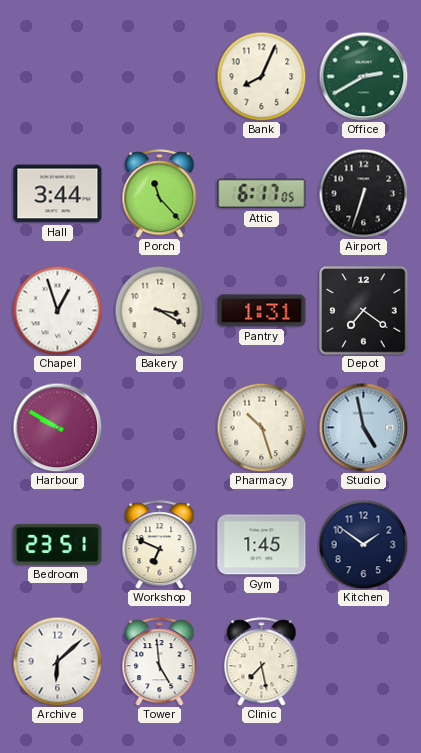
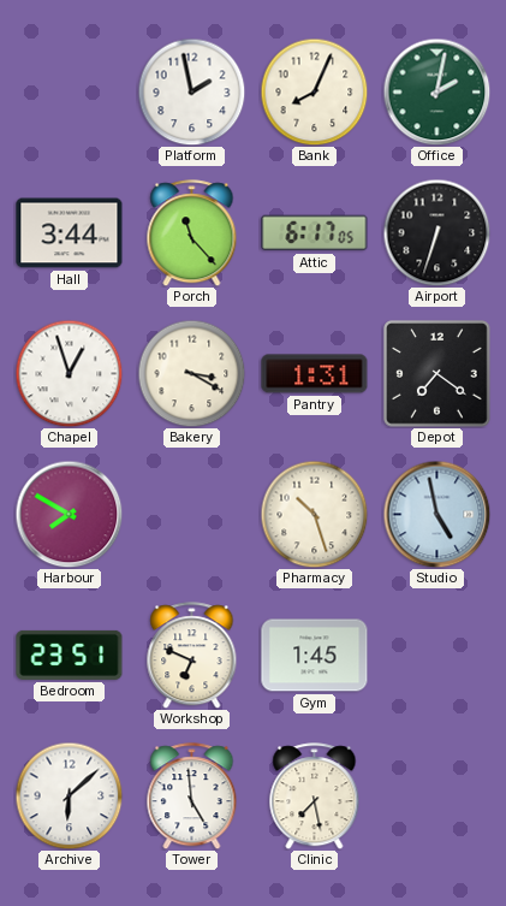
Platform: none -> 1:58 (191, 91)
Office: 2:40 -> 2:02 (436, 91)
Harbour: 9:50 -> 7:50 (69, 514)
Kitchen: 1:51 -> none (363, 544)
